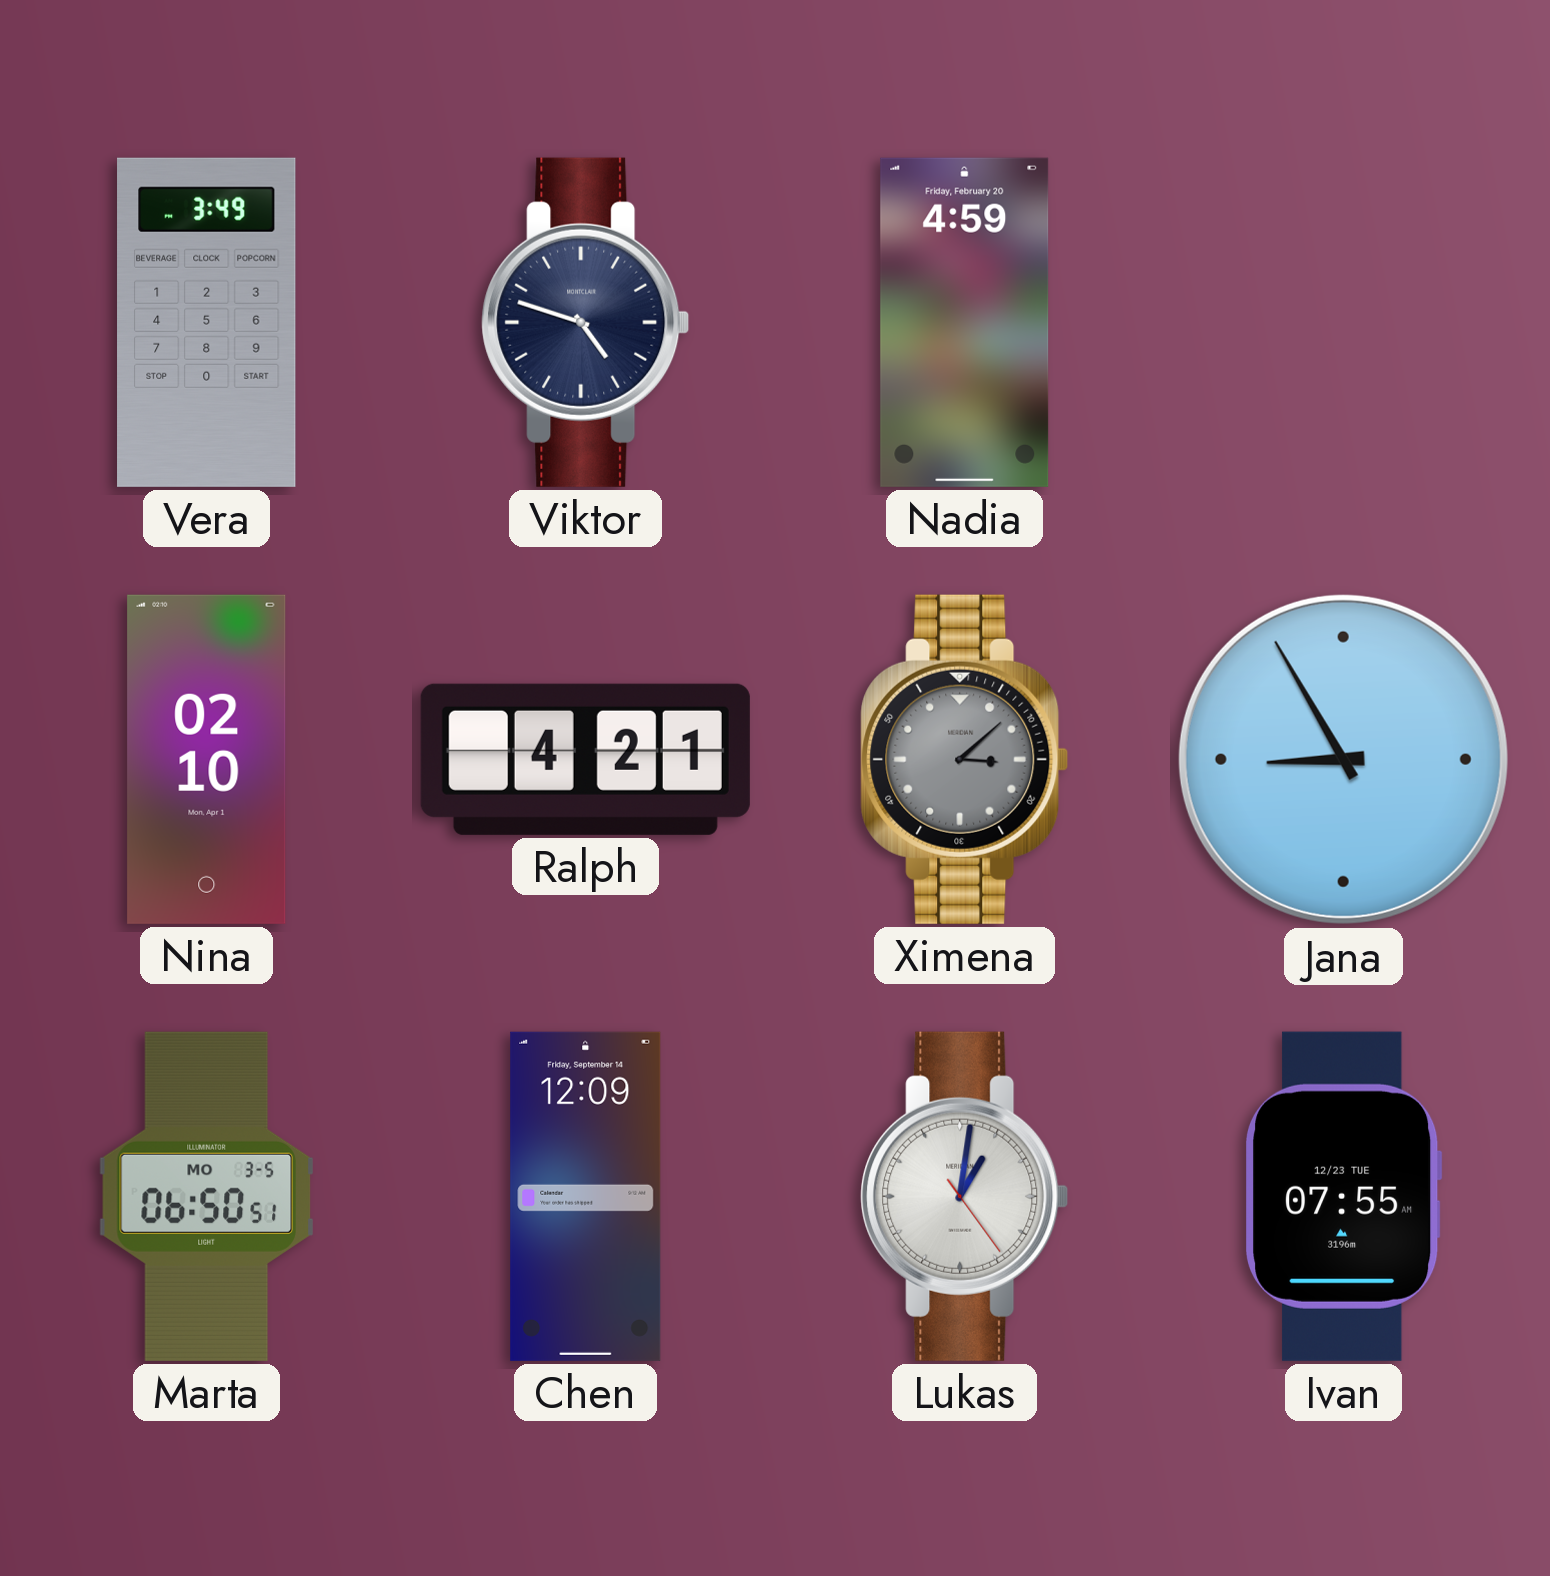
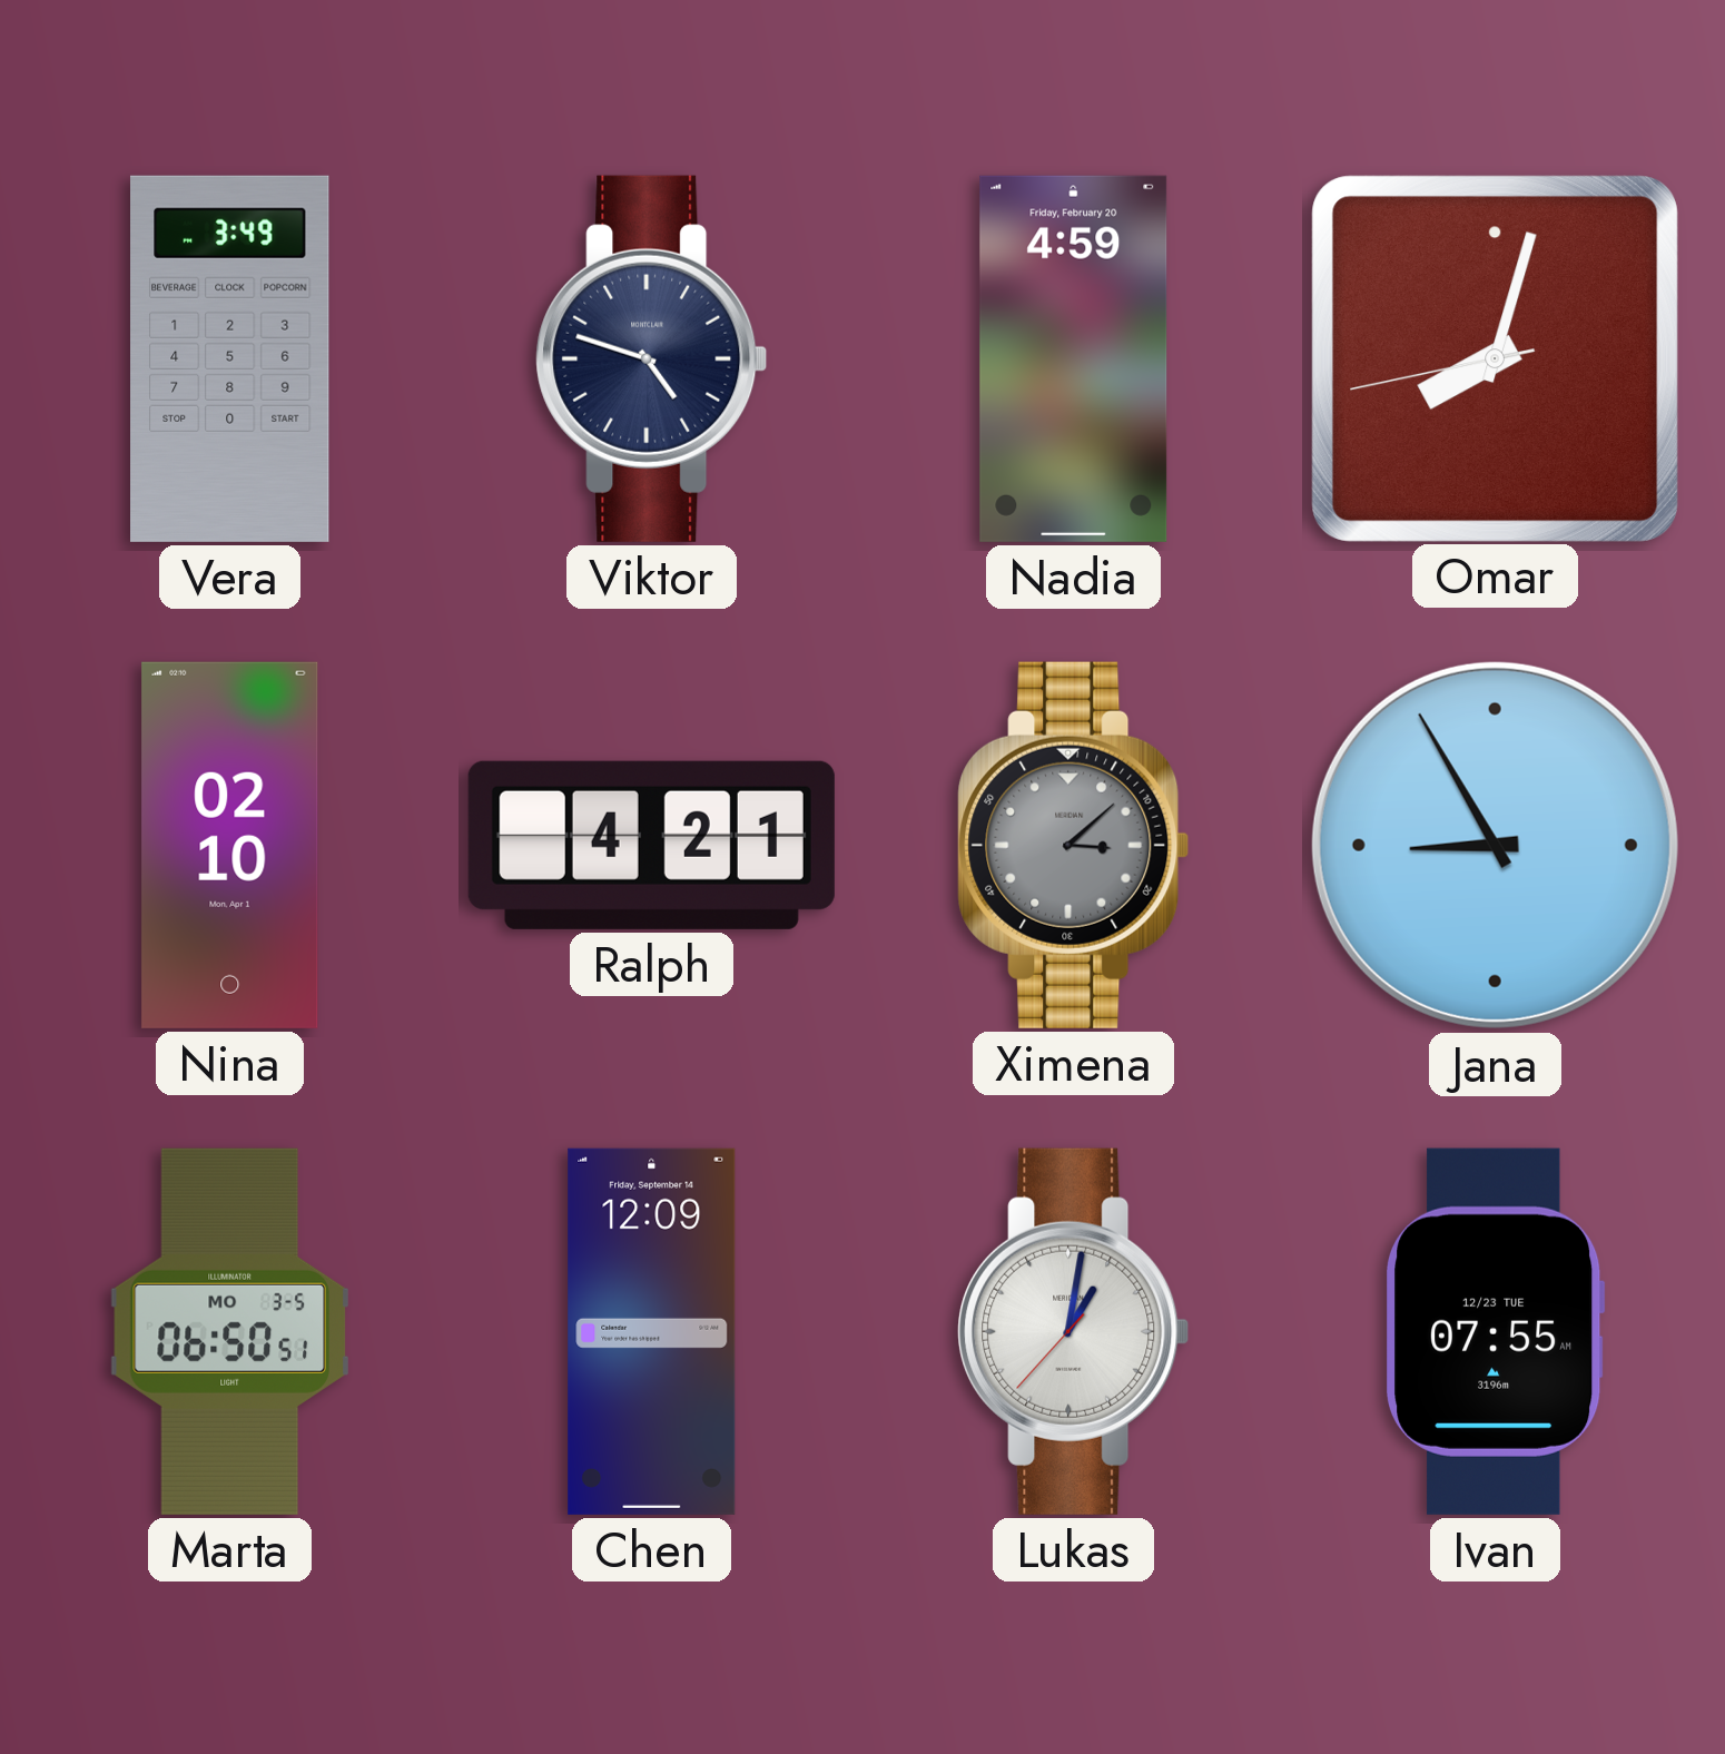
Omar: none -> 8:02 (1495, 358)
Lukas: 1:01:24 -> 1:01:37 (1074, 1331)
